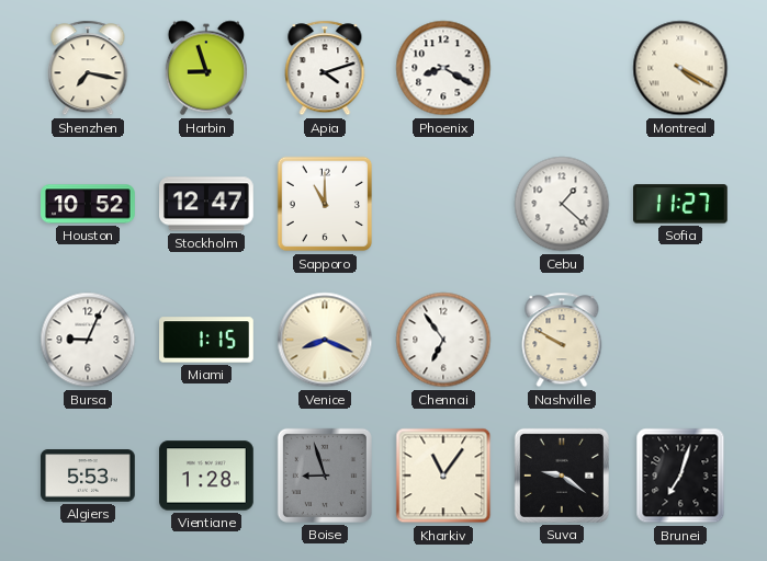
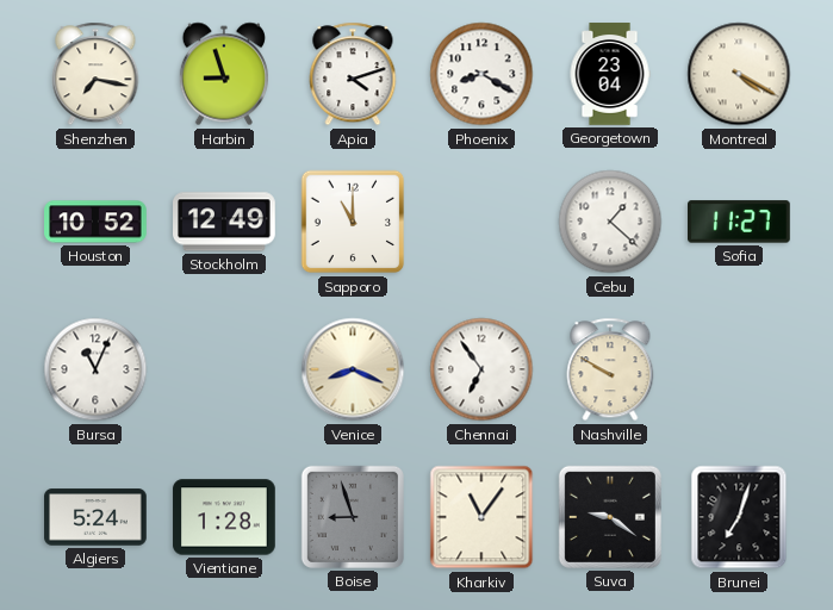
Georgetown: none -> 23:04 (610, 74)
Stockholm: 12:47 -> 12:49 (225, 222)
Bursa: 9:04 -> 11:04 (95, 369)
Miami: 1:15 -> none (206, 340)
Algiers: 5:53 -> 5:24 (95, 517)
